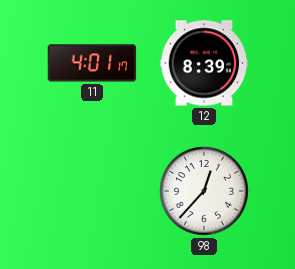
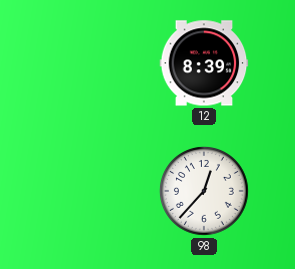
11: 4:01 -> none (92, 63)
